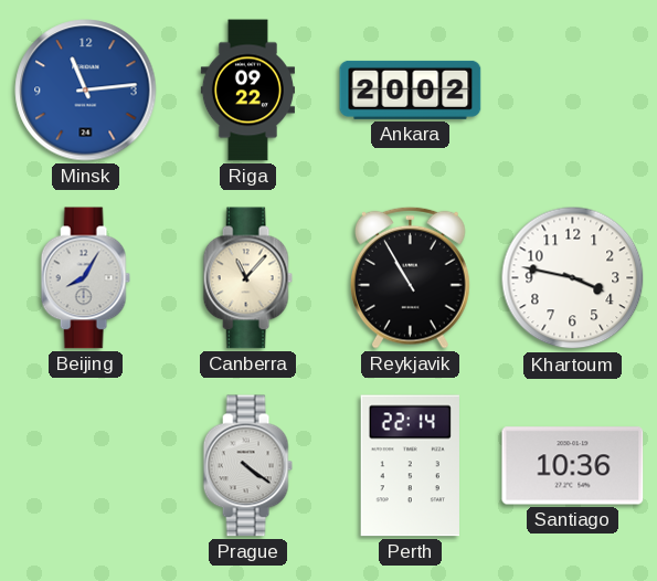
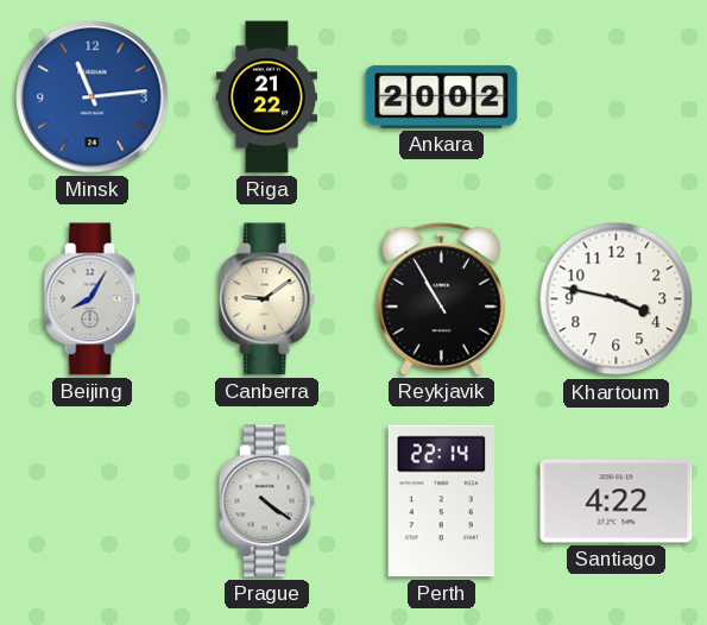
Riga: 09:22 -> 21:22 (266, 97)
Canberra: 11:07 -> 9:09 (266, 299)
Santiago: 10:36 -> 4:22 (617, 501)
